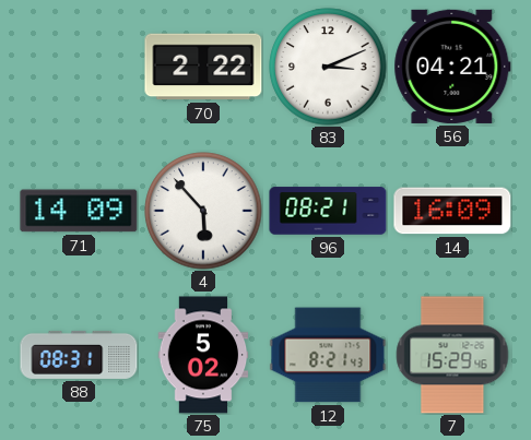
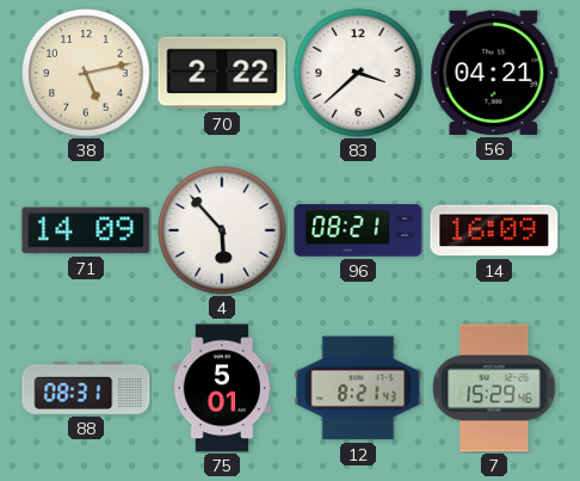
38: none -> 5:13 (86, 73)
83: 3:11 -> 3:38 (358, 73)
75: 5:02 -> 5:01 (222, 388)
